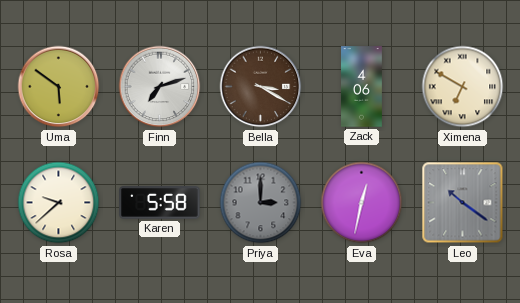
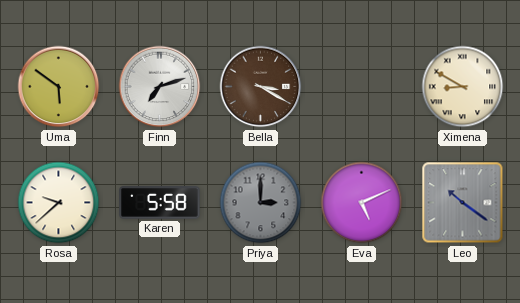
Zack: 4:06 -> none (362, 87)
Ximena: 6:50 -> 8:50 (463, 87)
Eva: 12:32 -> 5:11 (362, 203)
